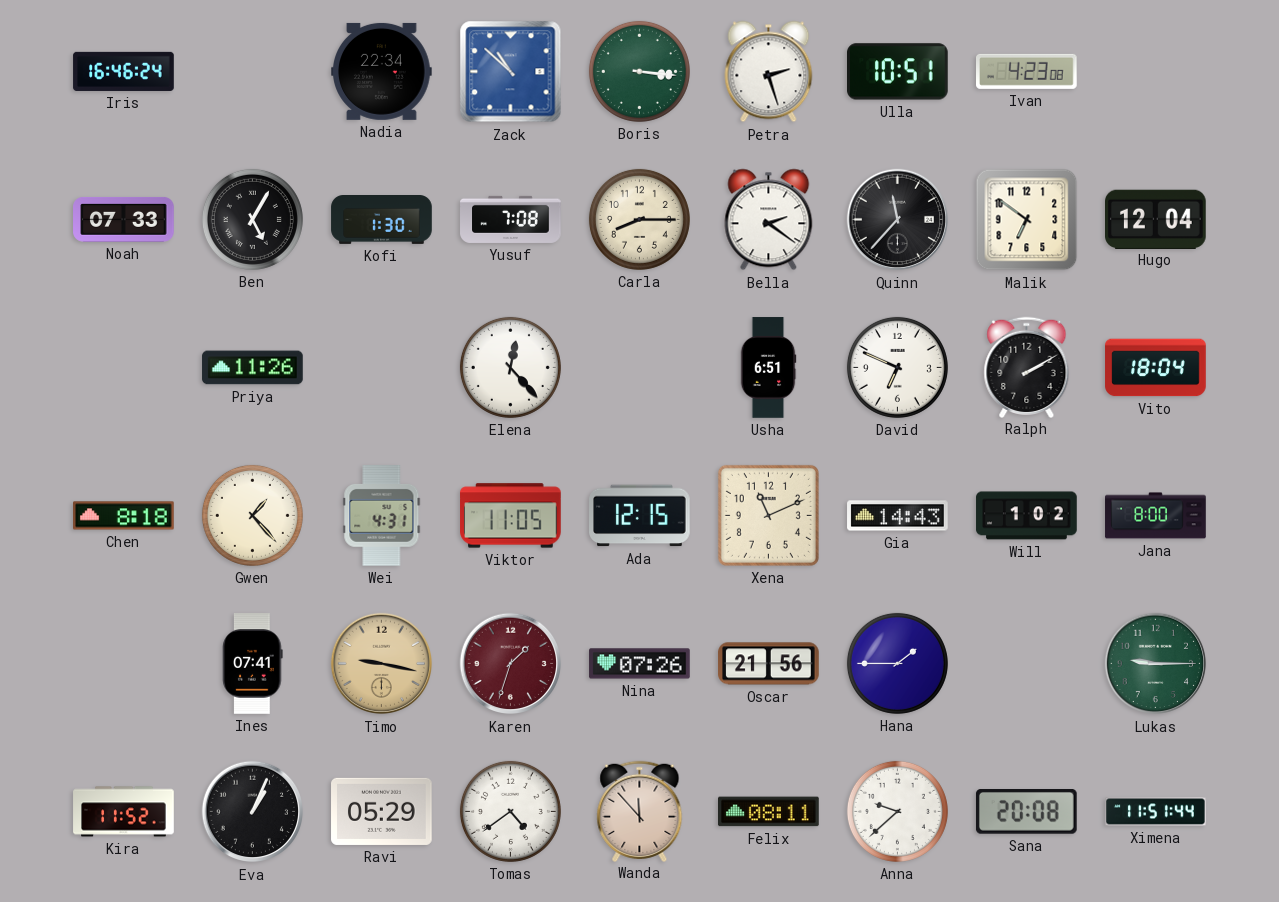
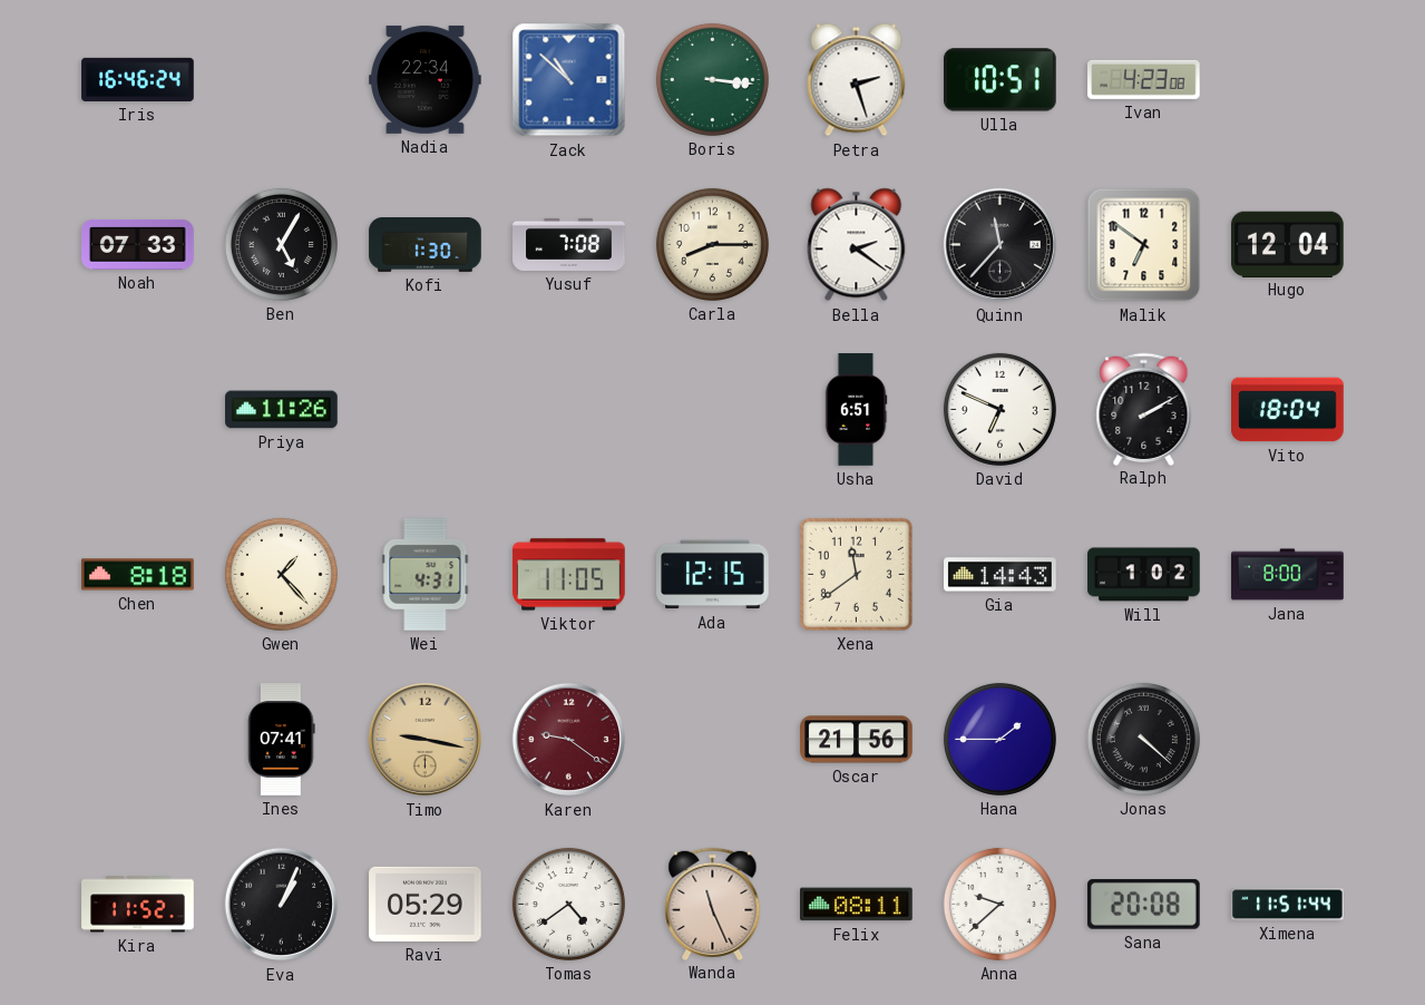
Elena: 12:23 -> none (510, 367)
Xena: 11:11 -> 11:39 (856, 574)
Karen: 1:33 -> 9:21 (569, 740)
Nina: 07:26 -> none (640, 664)
Jonas: none -> 4:22 (1143, 739)
Lukas: 9:15 -> none (1156, 664)
Wanda: 11:53 -> 11:26 (713, 904)
